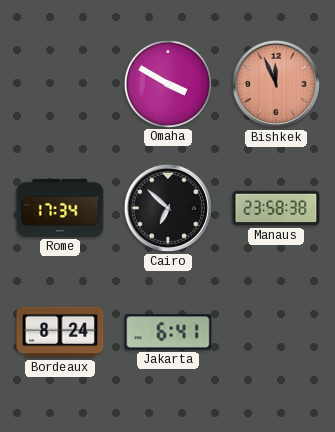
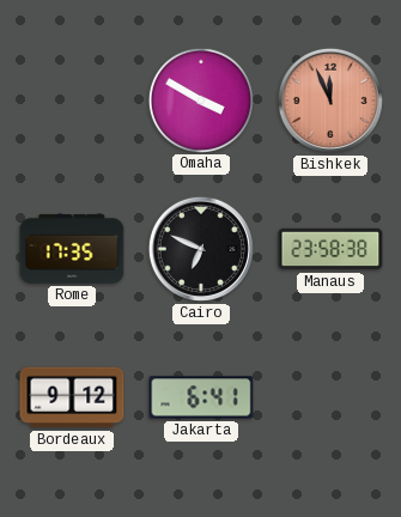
Rome: 17:34 -> 17:35 (72, 250)
Cairo: 6:52 -> 6:49 (201, 249)
Bordeaux: 8:24 -> 9:12 (72, 397)
